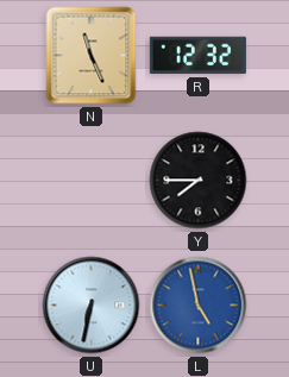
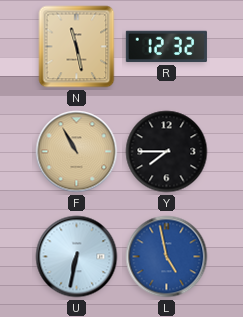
N: 11:26 -> 11:28 (77, 47)
F: none -> 10:55 (77, 152)
